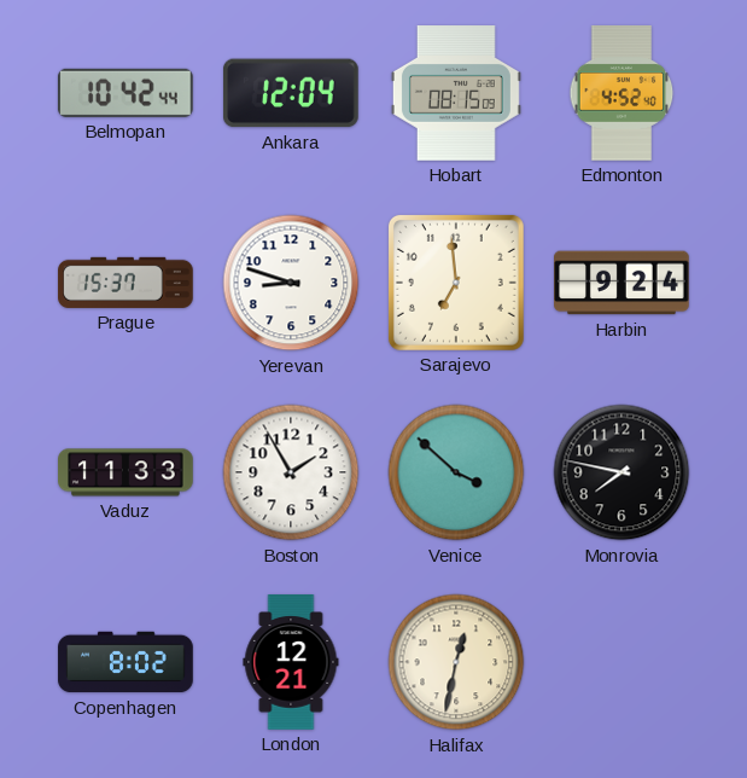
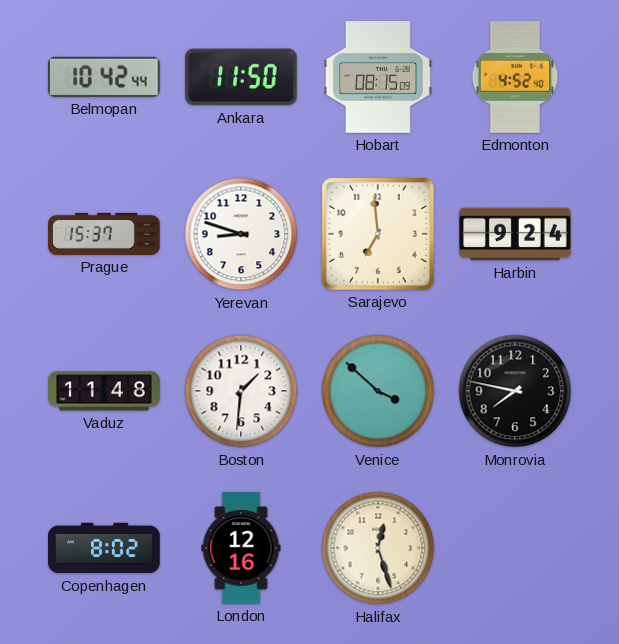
Ankara: 12:04 -> 11:50 (242, 77)
Vaduz: 11:33 -> 11:48 (104, 391)
Boston: 1:55 -> 1:31 (241, 391)
London: 12:21 -> 12:16 (241, 548)
Halifax: 12:32 -> 12:27 (378, 548)
